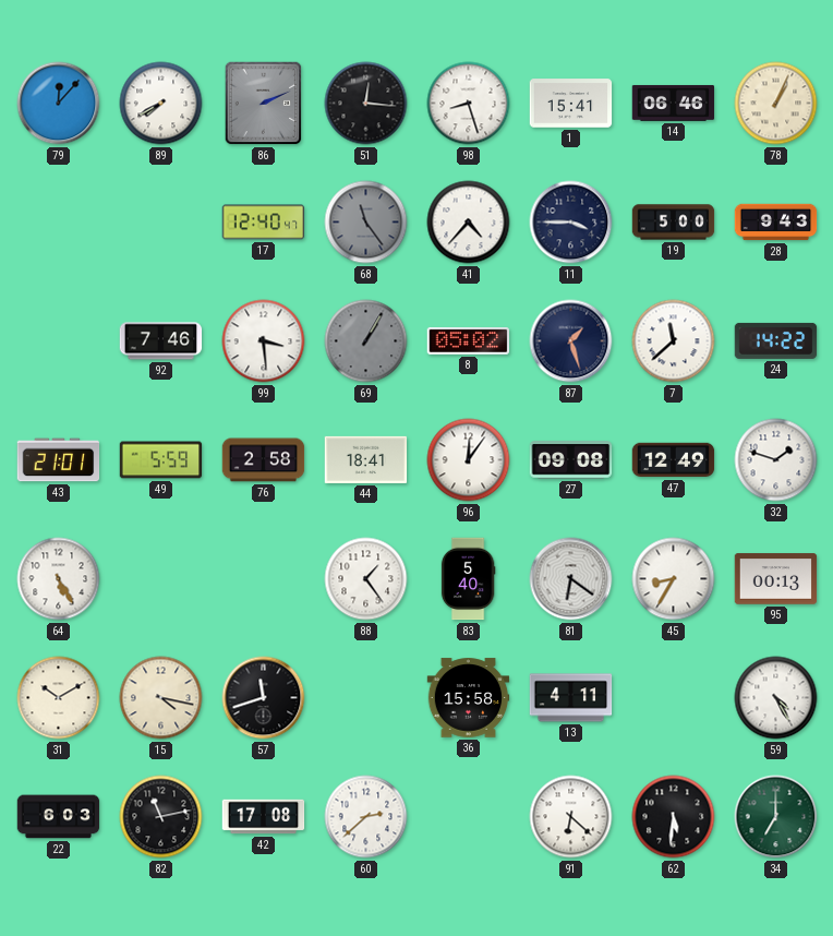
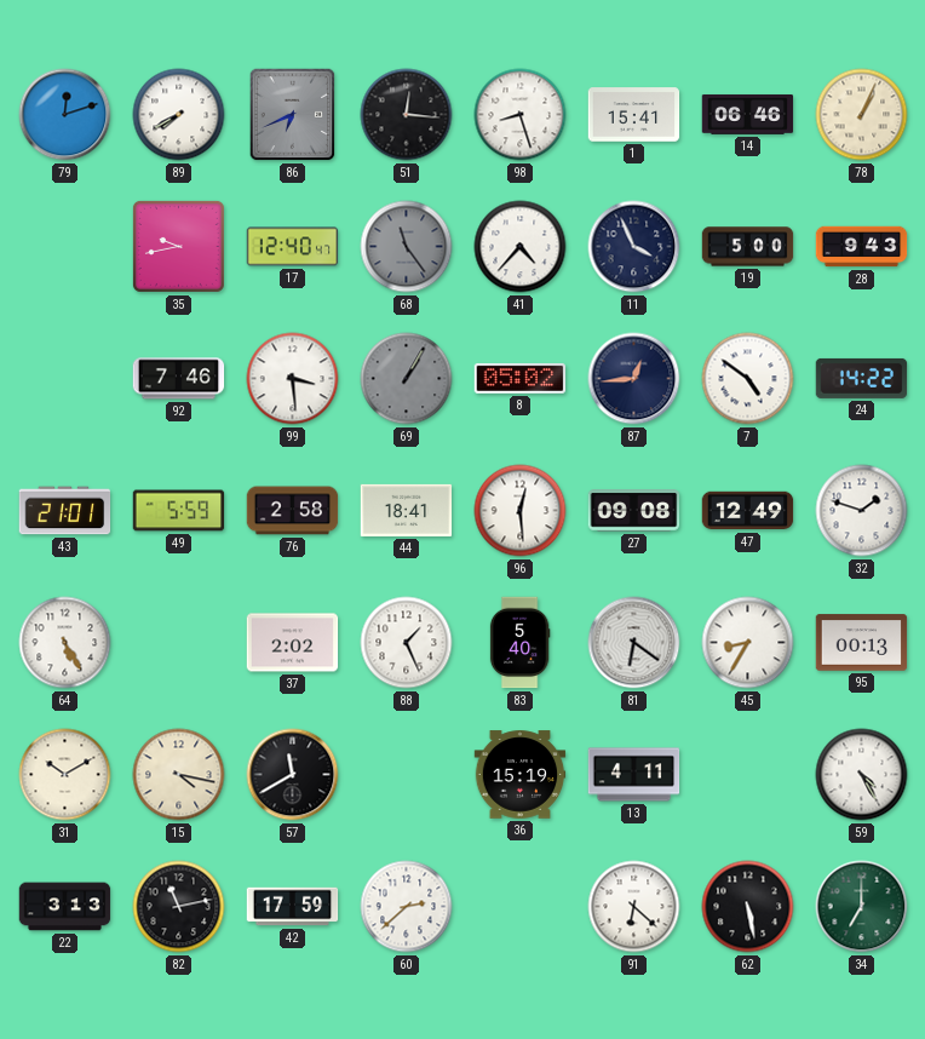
79: 12:07 -> 12:12 (65, 115)
86: 2:11 -> 6:41 (293, 115)
35: none -> 9:43 (178, 246)
11: 3:45 -> 3:56 (634, 247)
87: 1:27 -> 12:44 (634, 379)
7: 11:38 -> 4:51 (748, 379)
96: 12:06 -> 12:29 (521, 511)
37: none -> 2:02 (293, 643)
88: 1:24 -> 1:26 (407, 643)
57: 11:42 -> 11:40 (293, 775)
36: 15:58 -> 15:19 (521, 775)
22: 6:03 -> 3:13 (65, 907)
42: 17:08 -> 17:59 (293, 907)
62: 5:31 -> 5:28 (748, 907)
